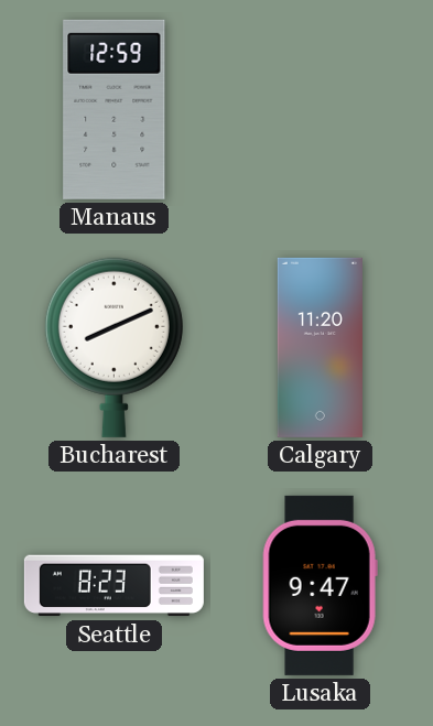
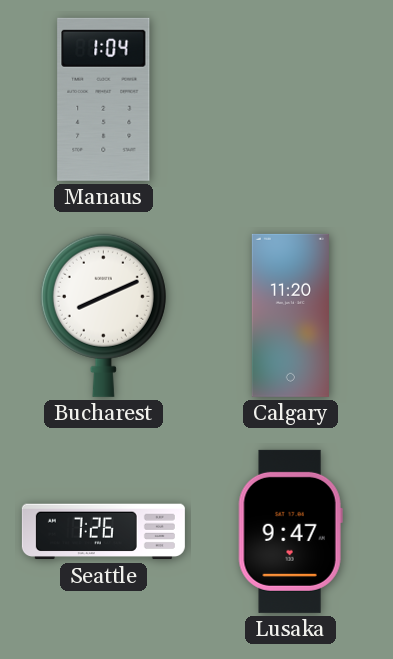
Manaus: 12:59 -> 1:04 (104, 99)
Seattle: 8:23 -> 7:26 (103, 532)
